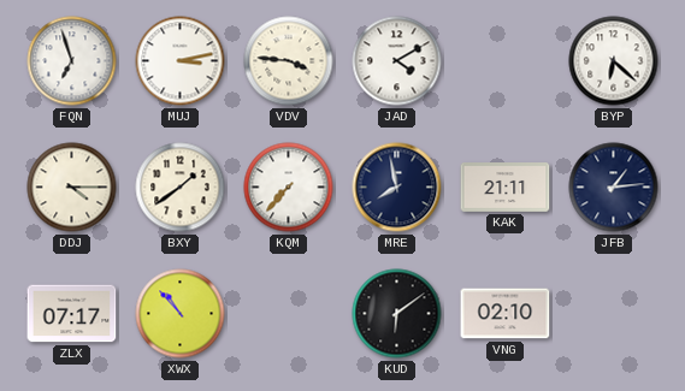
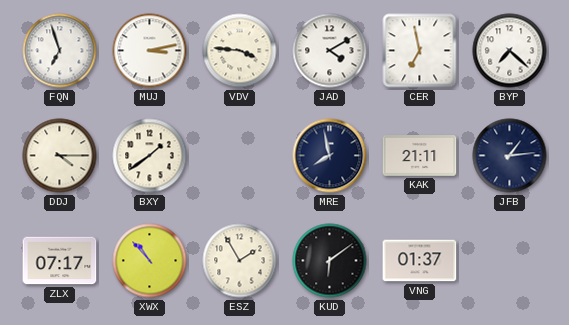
CER: none -> 6:58 (420, 51)
BYP: 6:22 -> 7:22 (510, 51)
KQM: 7:37 -> none (289, 188)
ESZ: none -> 1:55 (240, 261)
VNG: 02:10 -> 01:37 (420, 261)
